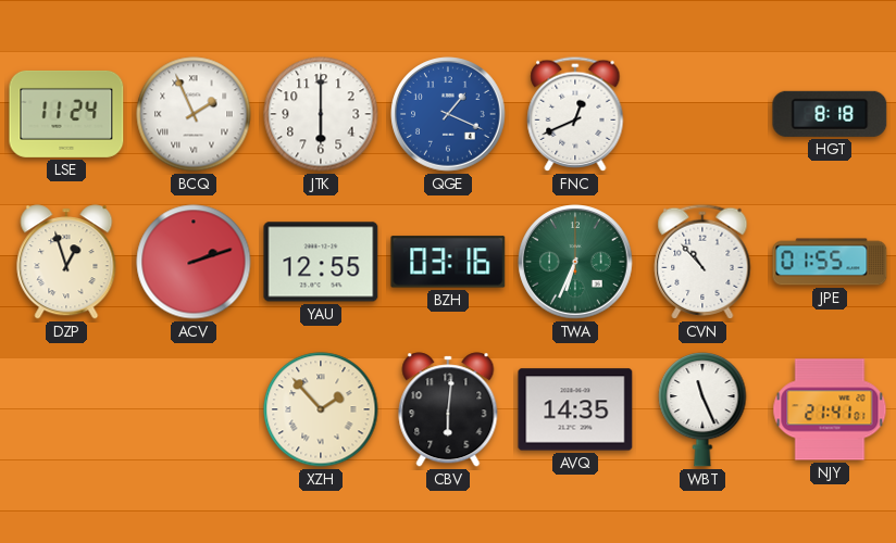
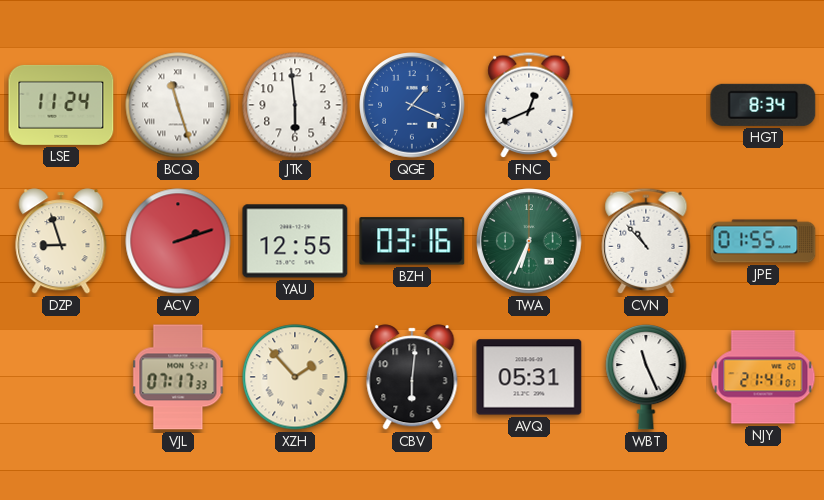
BCQ: 1:56 -> 11:27 (178, 105)
JTK: 6:00 -> 5:59 (295, 105)
HGT: 8:18 -> 8:34 (763, 105)
DZP: 12:57 -> 8:57 (61, 241)
VJL: none -> 07:17 (178, 377)
AVQ: 14:35 -> 05:31 (529, 377)
